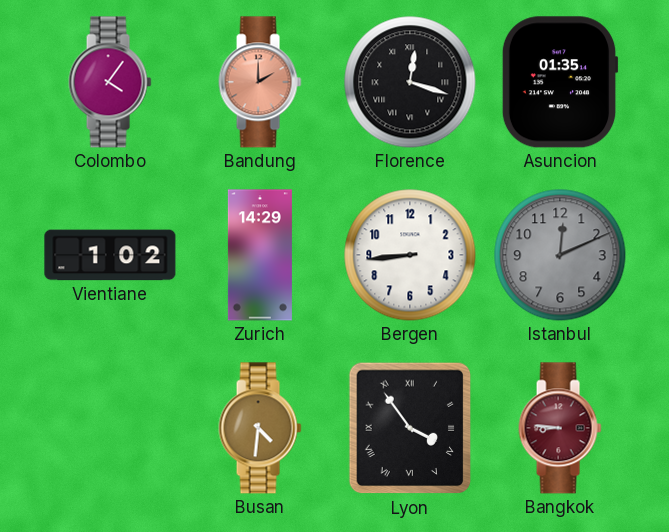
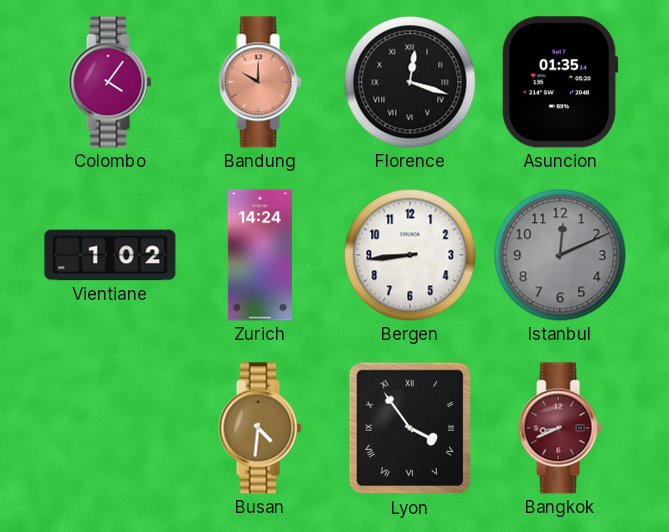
Bandung: 2:00 -> 10:00 (260, 82)
Zurich: 14:29 -> 14:24 (260, 255)
Bangkok: 8:46 -> 8:41 (560, 428)
